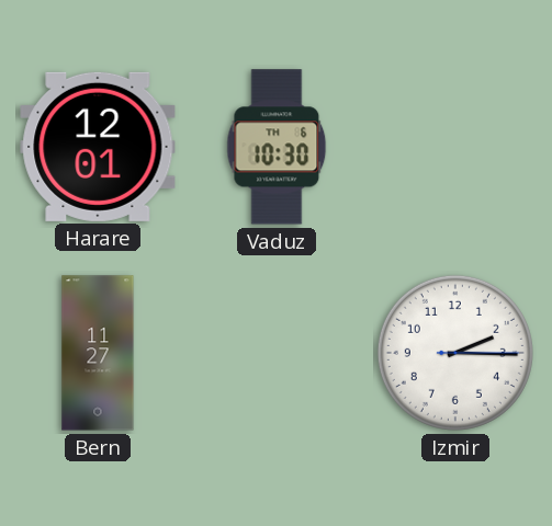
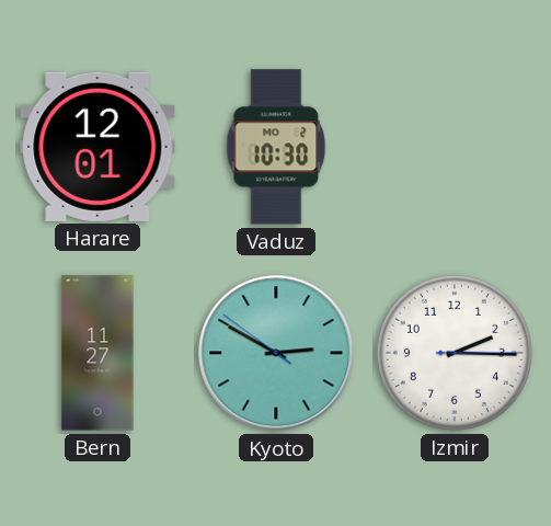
Vaduz date: TH 6 -> MO 2 (276, 147)
Kyoto: none -> 2:49 (276, 353)
